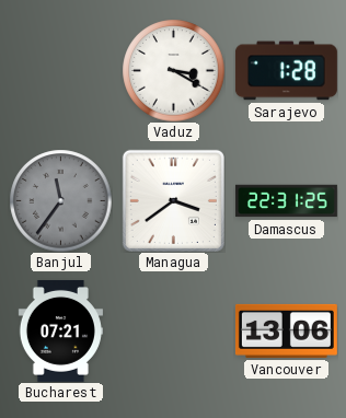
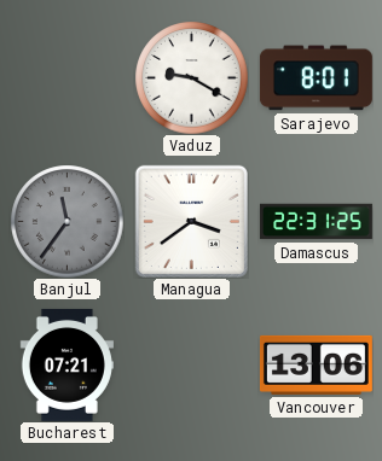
Vaduz: 3:20 -> 9:20 (191, 77)
Sarajevo: 1:28 -> 8:01 (316, 78)
